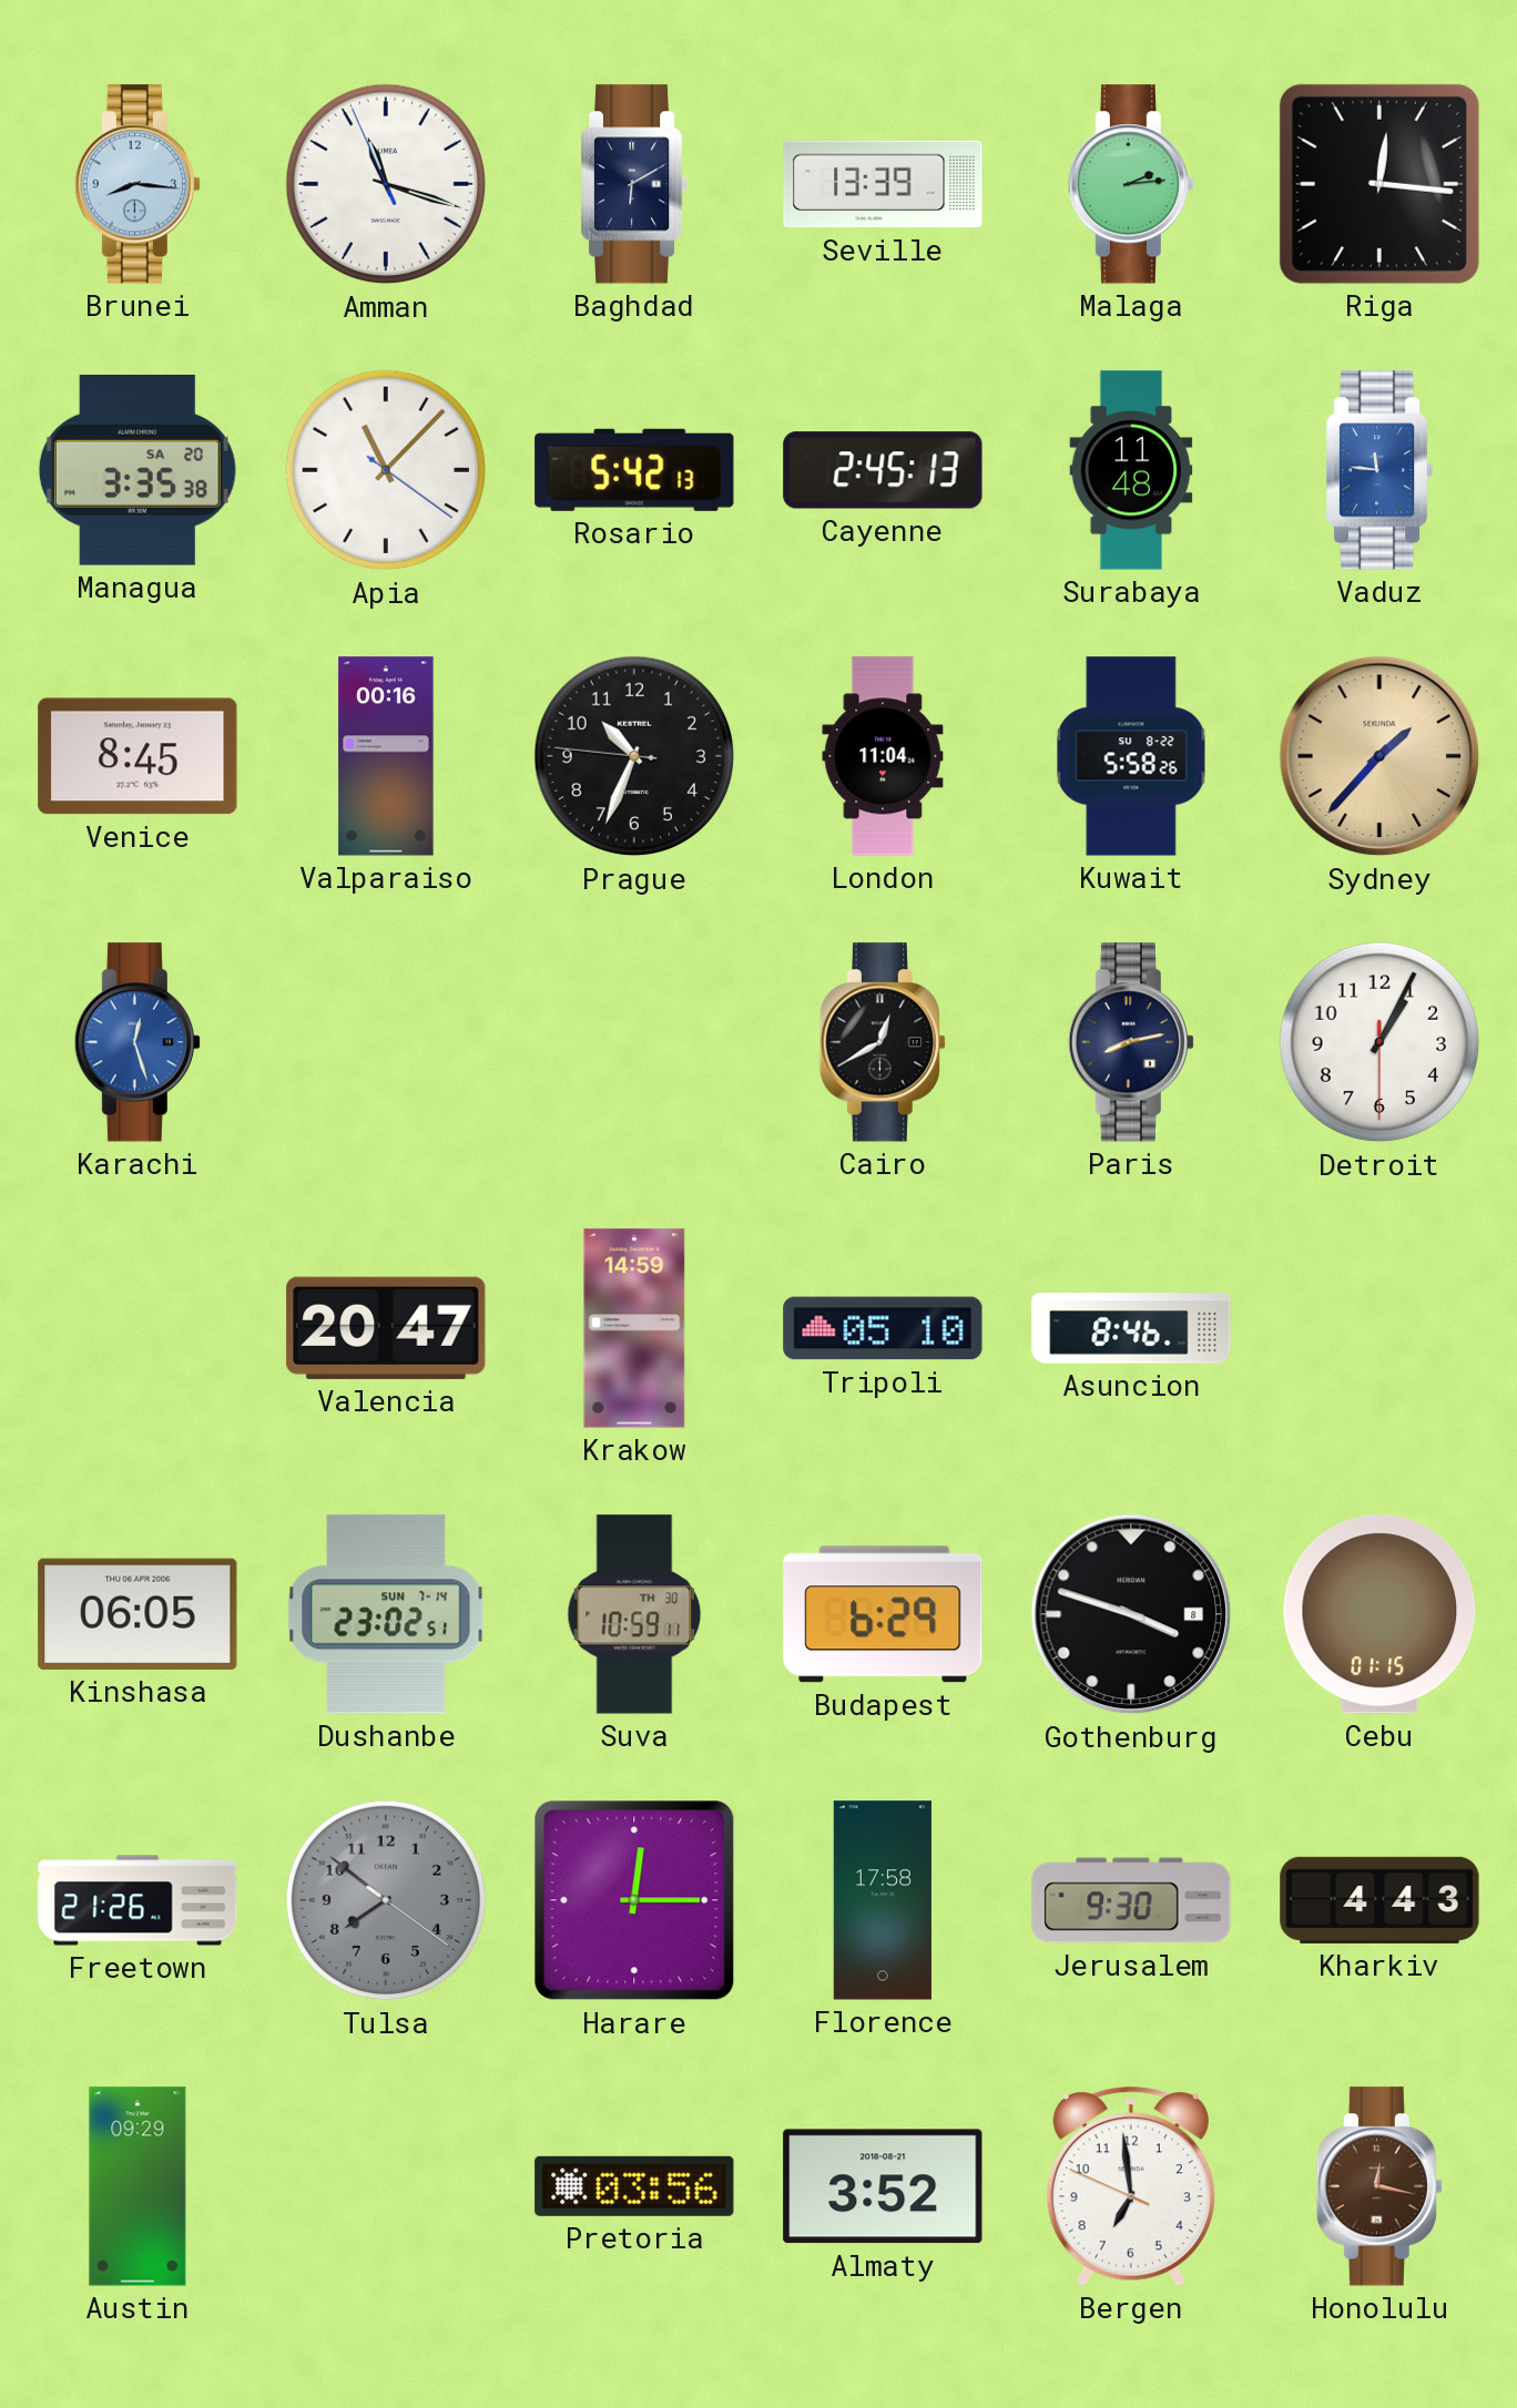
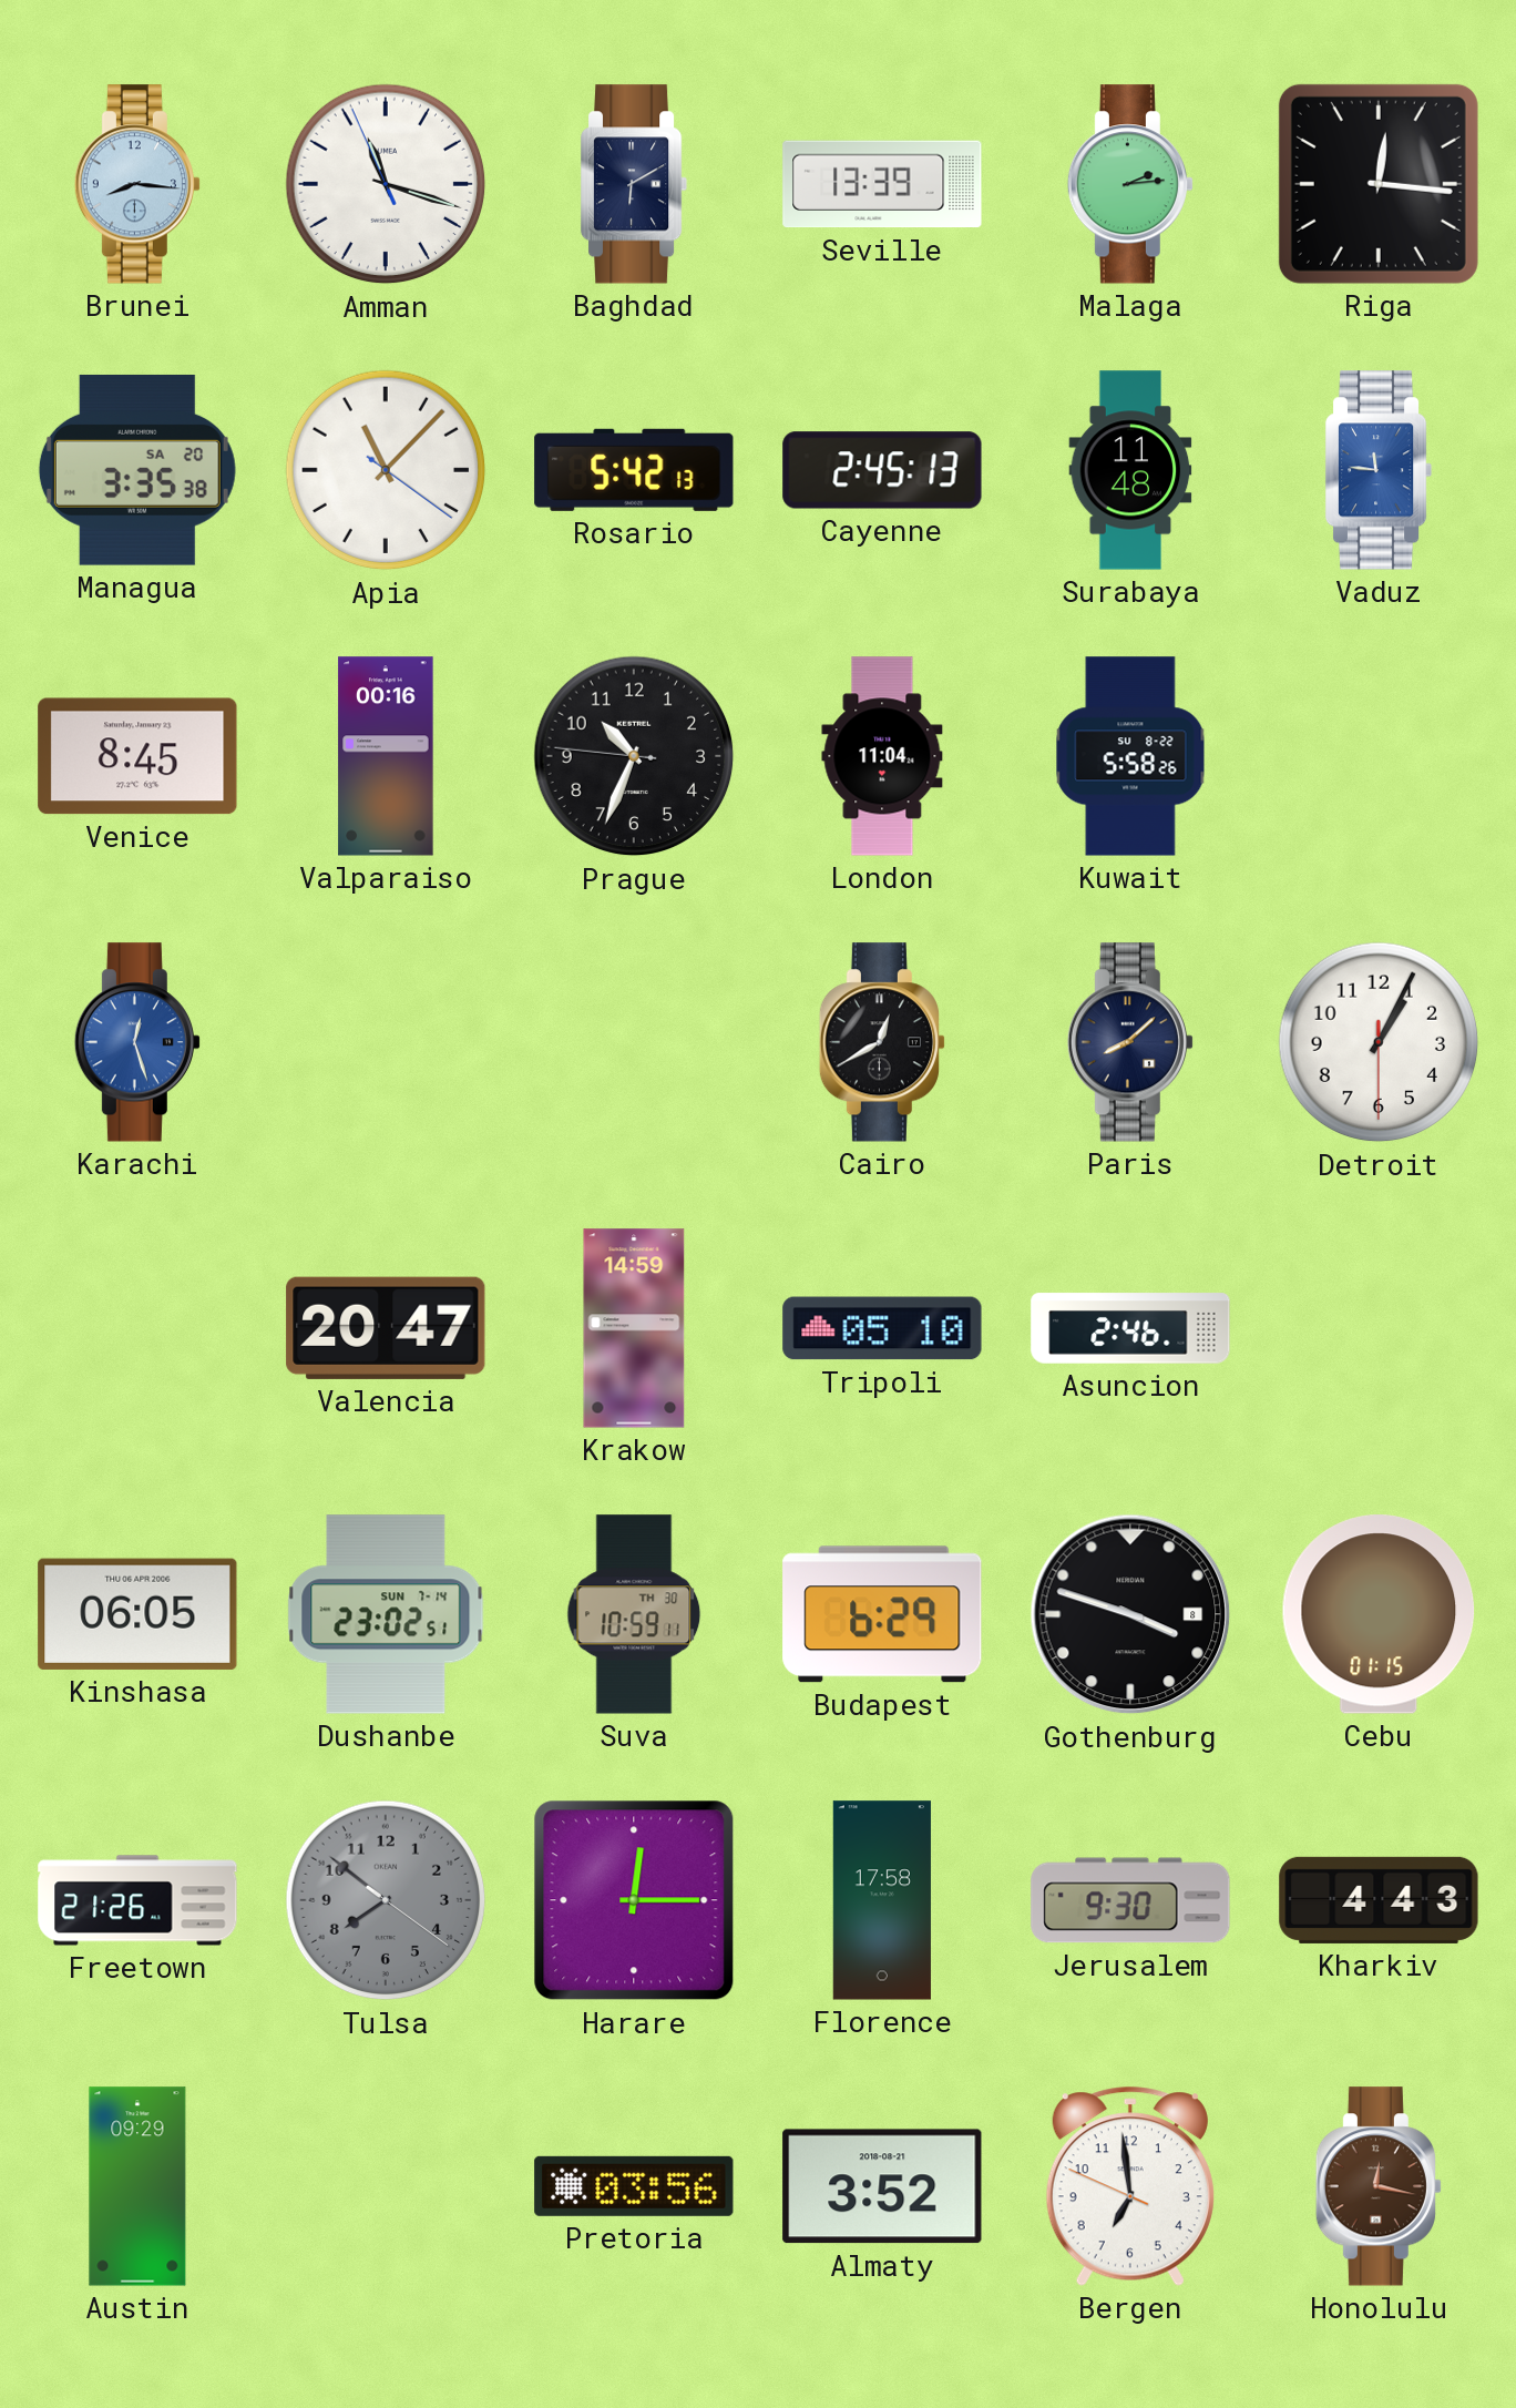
Sydney: 1:37 -> none (1379, 756)
Paris: 8:13 -> 8:08 (1130, 1042)
Asuncion: 8:46 -> 2:46 (1130, 1328)
